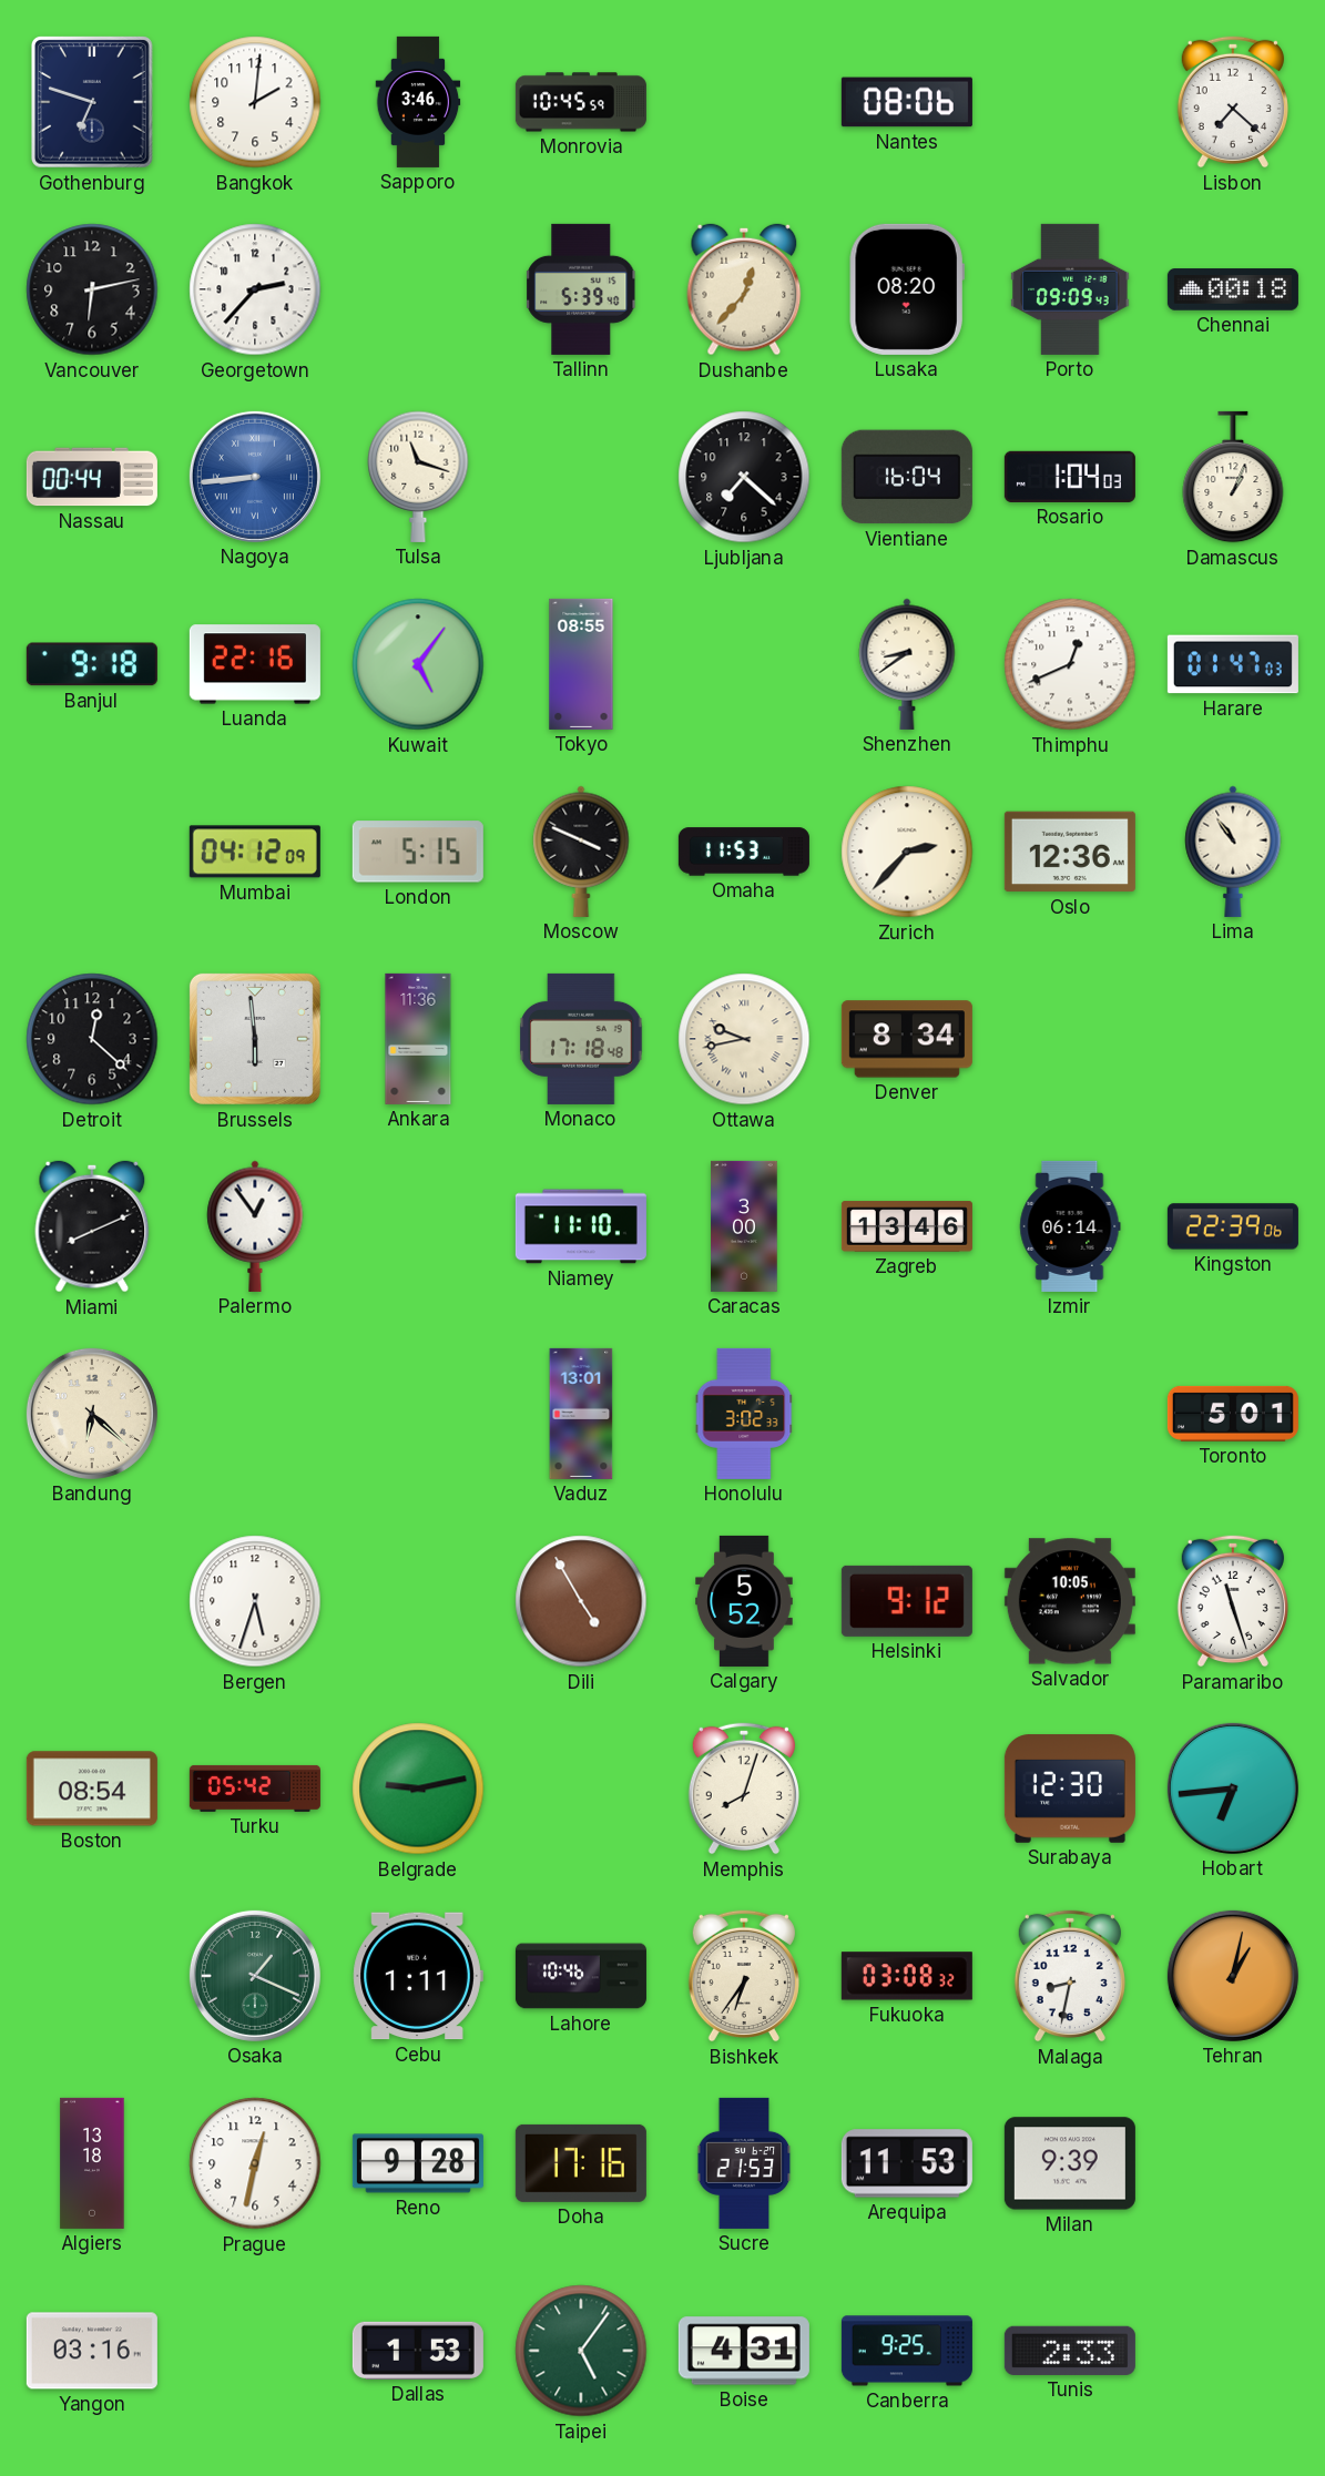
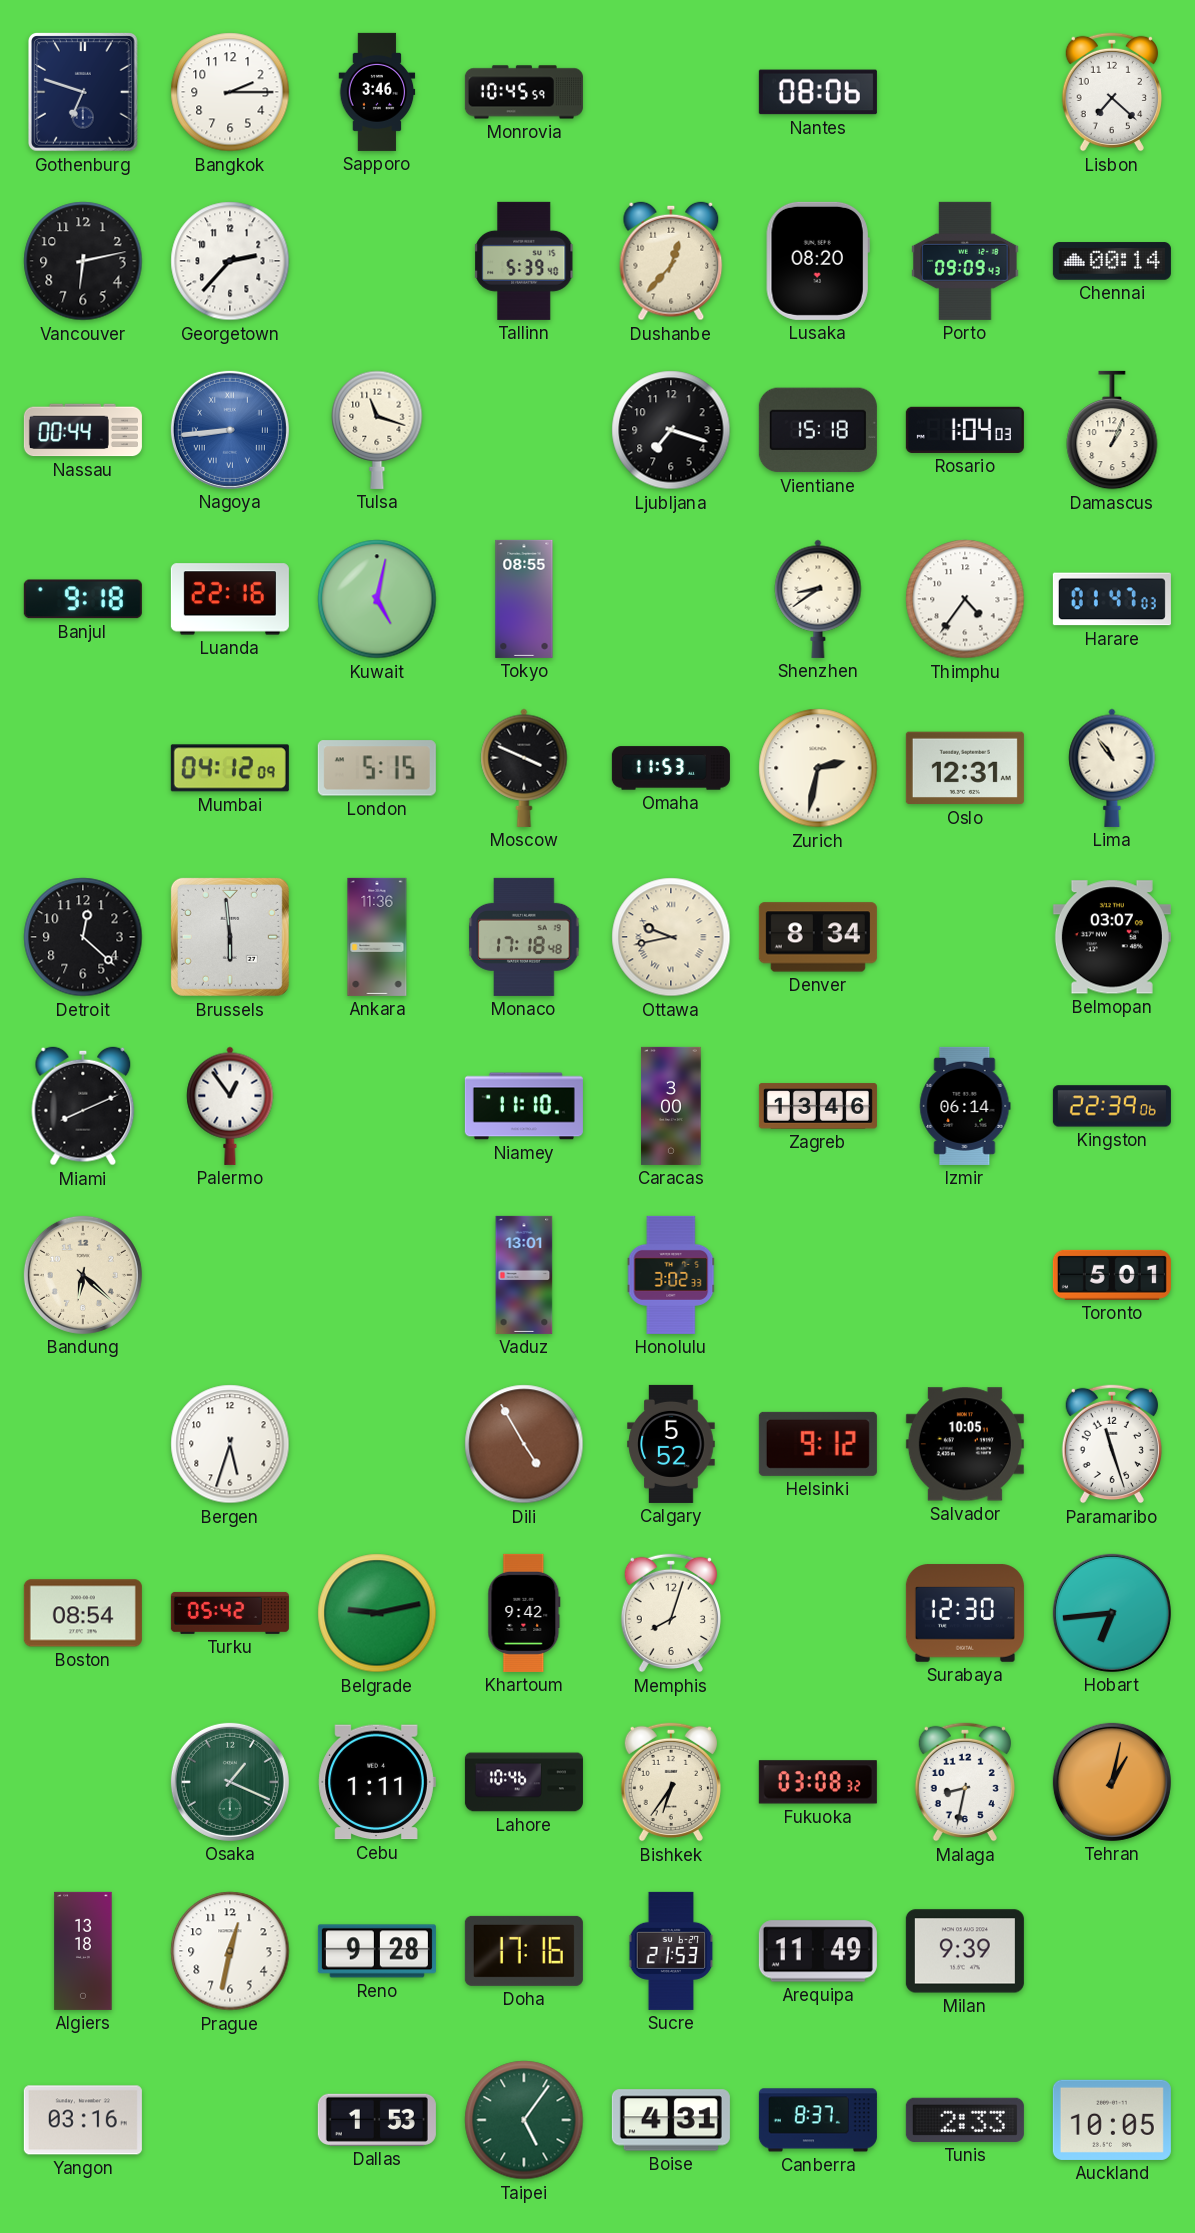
Bangkok: 2:01 -> 2:15 (230, 92)
Chennai: 00:18 -> 00:14 (1112, 261)
Ljubljana: 7:22 -> 7:18 (671, 430)
Vientiane: 16:04 -> 15:18 (818, 430)
Kuwait: 5:06 -> 5:02 (377, 599)
Thimphu: 12:41 -> 4:36 (965, 599)
Zurich: 2:37 -> 2:32 (818, 768)
Oslo: 12:36 -> 12:31 (965, 768)
Belmopan: none -> 03:07 (1112, 937)
Khartoum: none -> 9:42 (524, 1613)
Arequipa: 11:53 -> 11:49 (818, 1951)
Canberra: 9:25 -> 8:37 (818, 2120)
Auckland: none -> 10:05 (1112, 2120)
